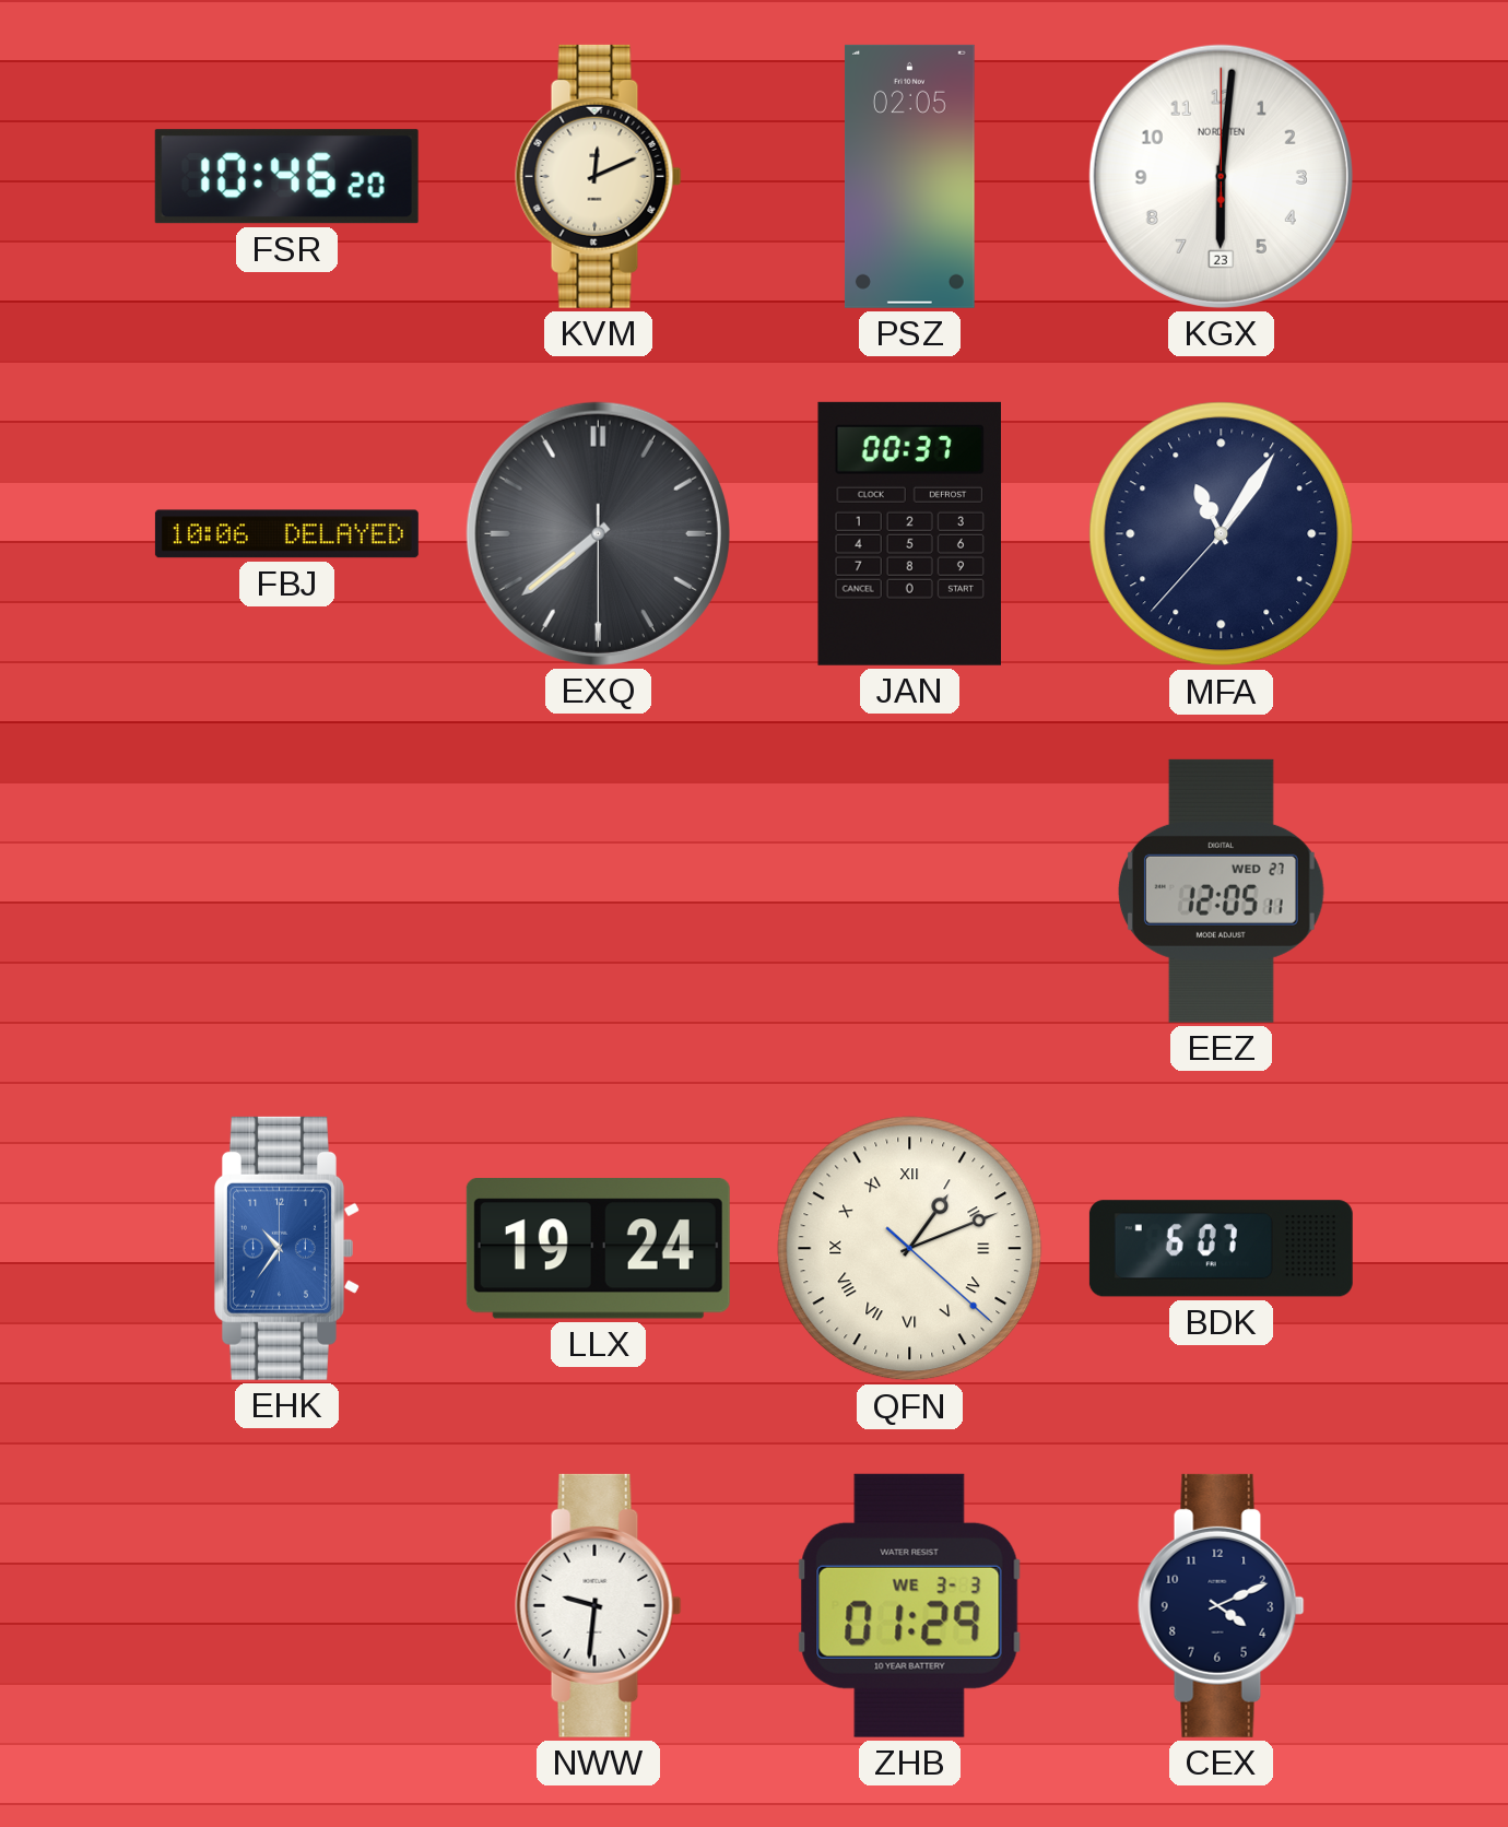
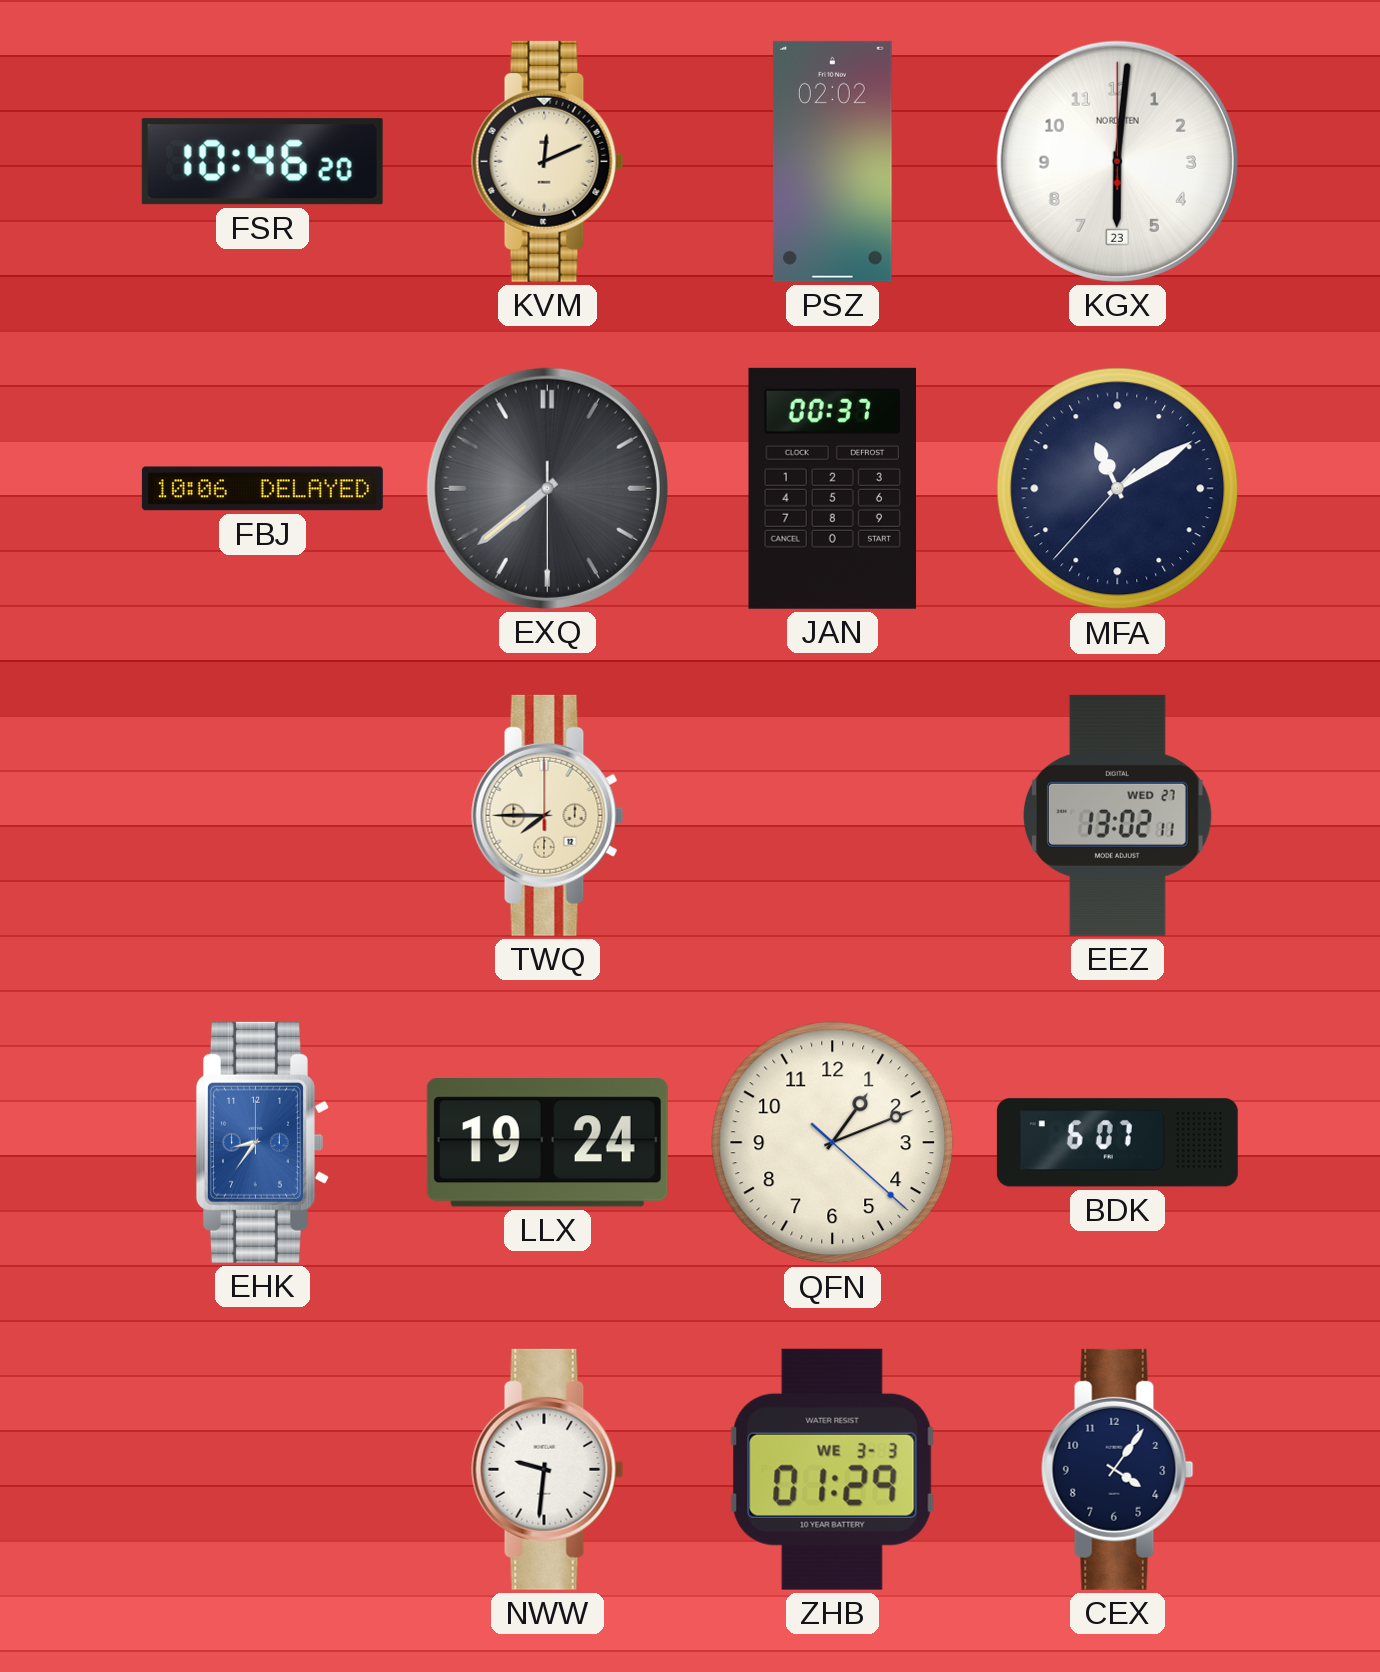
PSZ: 02:05 -> 02:02 (832, 161)
MFA: 11:05 -> 11:09 (1118, 489)
TWQ: none -> 7:45 (548, 815)
EEZ: 12:05 -> 13:02 (1117, 815)
EHK: 10:36 -> 8:36 (262, 1142)
QFN numerals: Roman -> Arabic (833, 1143)
CEX: 4:11 -> 4:06 (1118, 1469)
